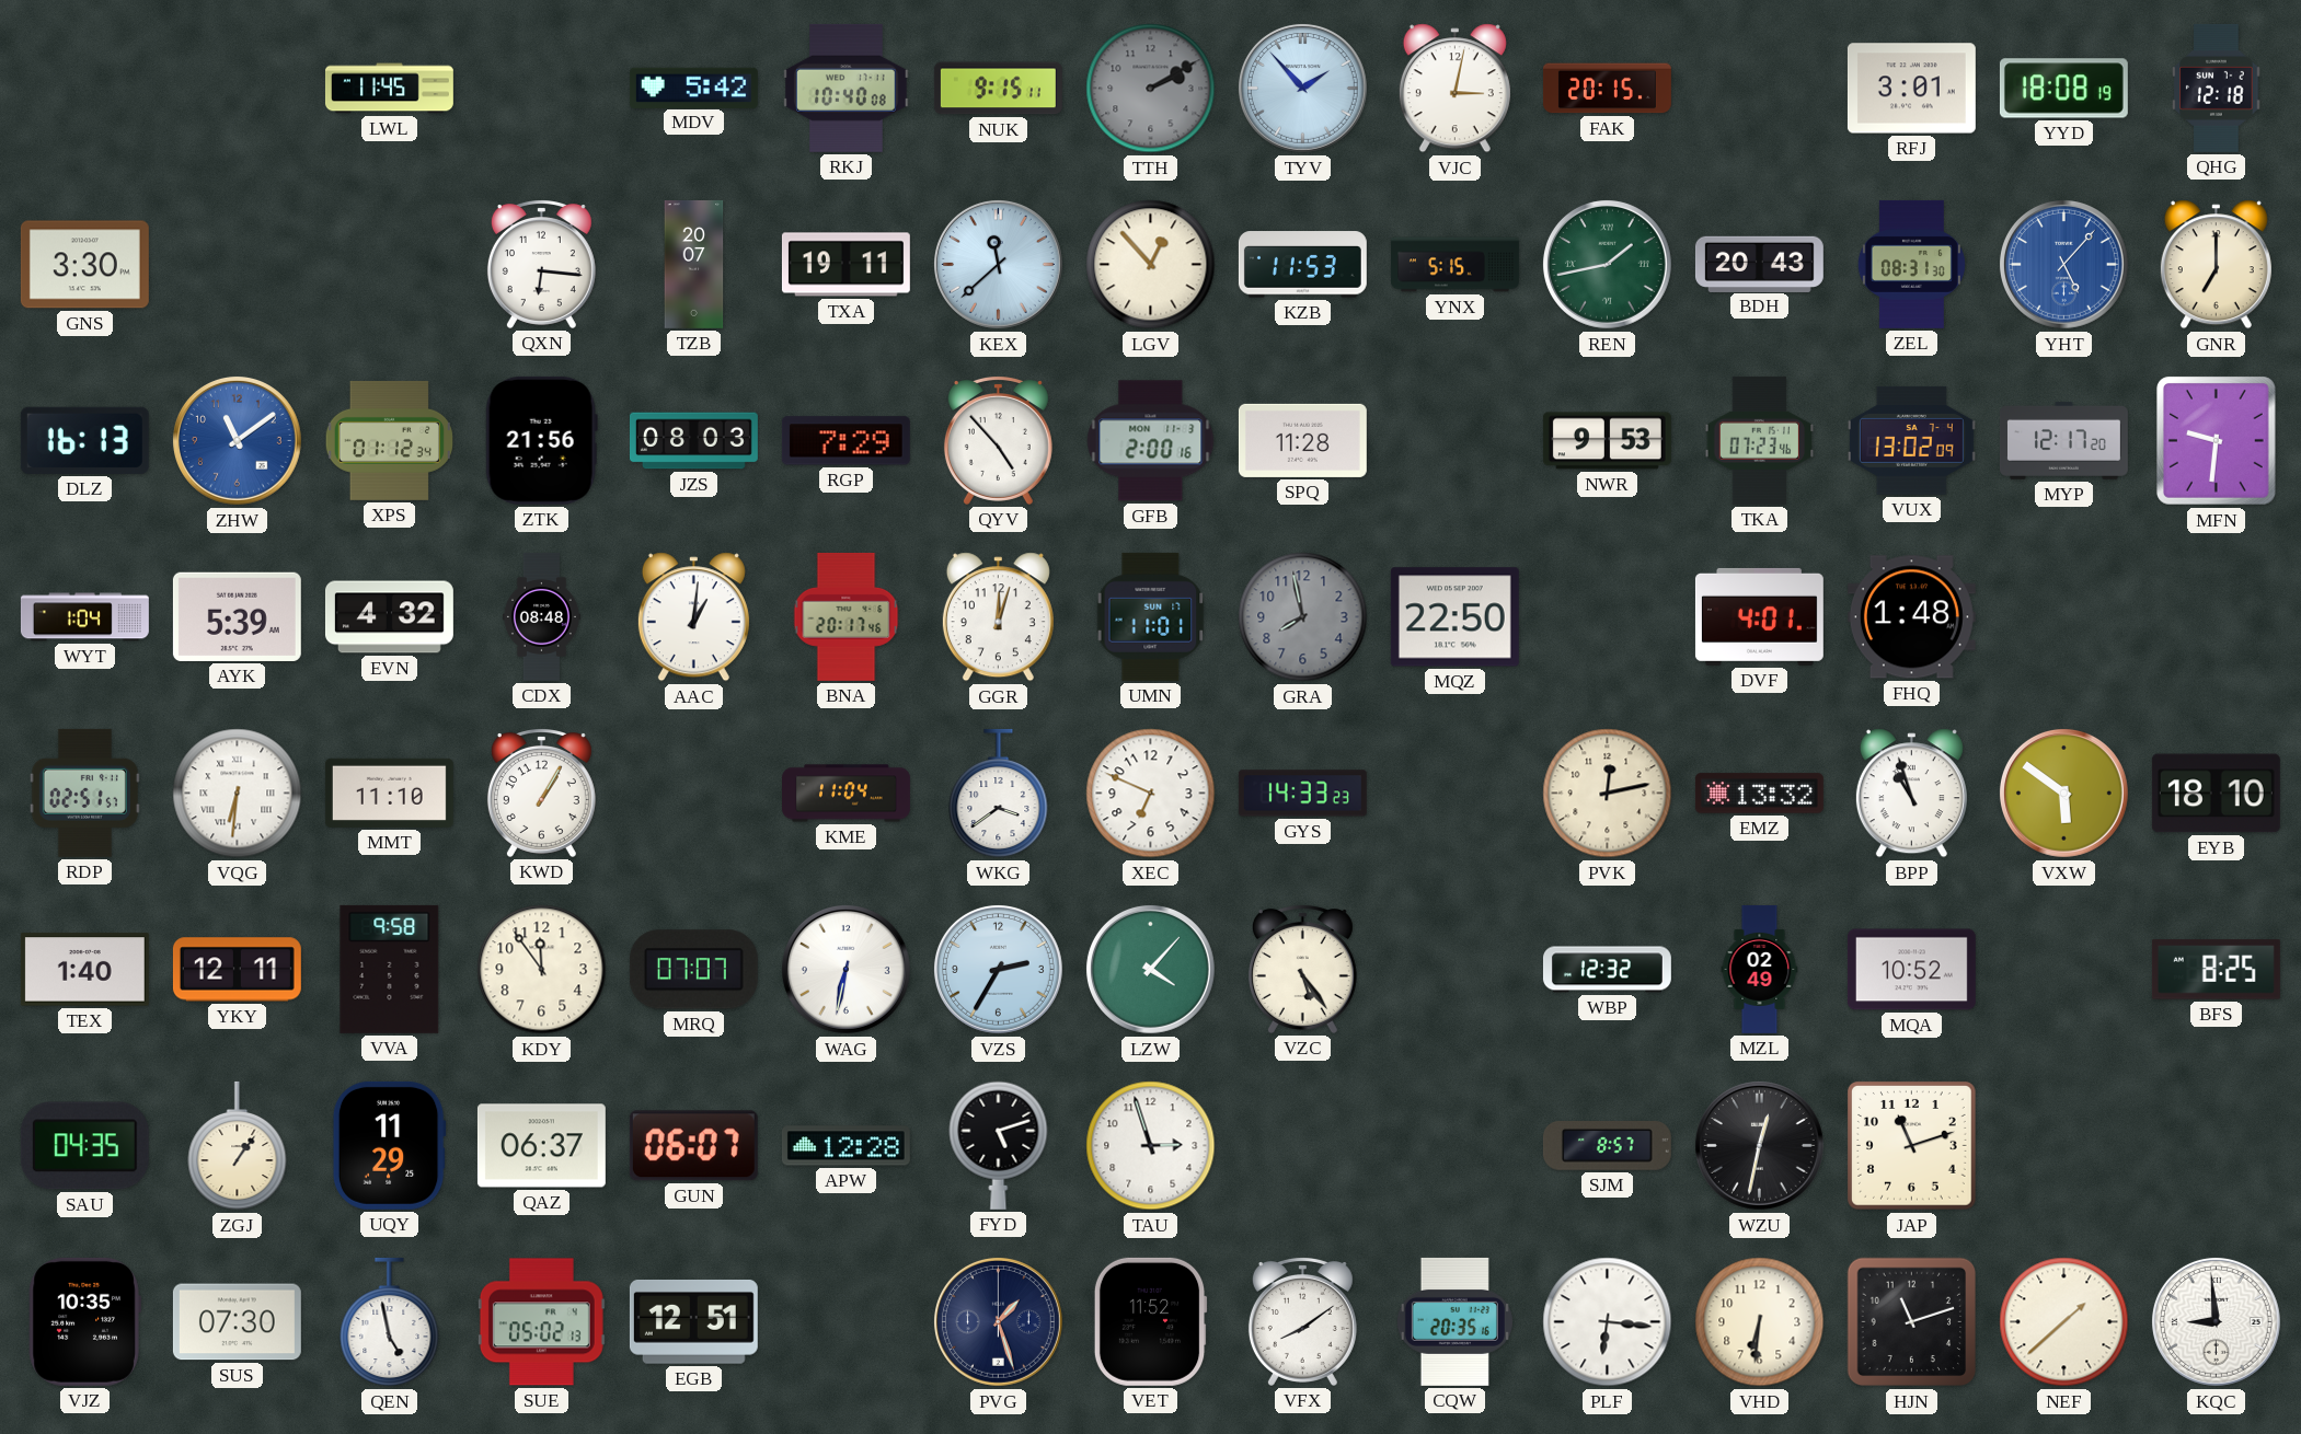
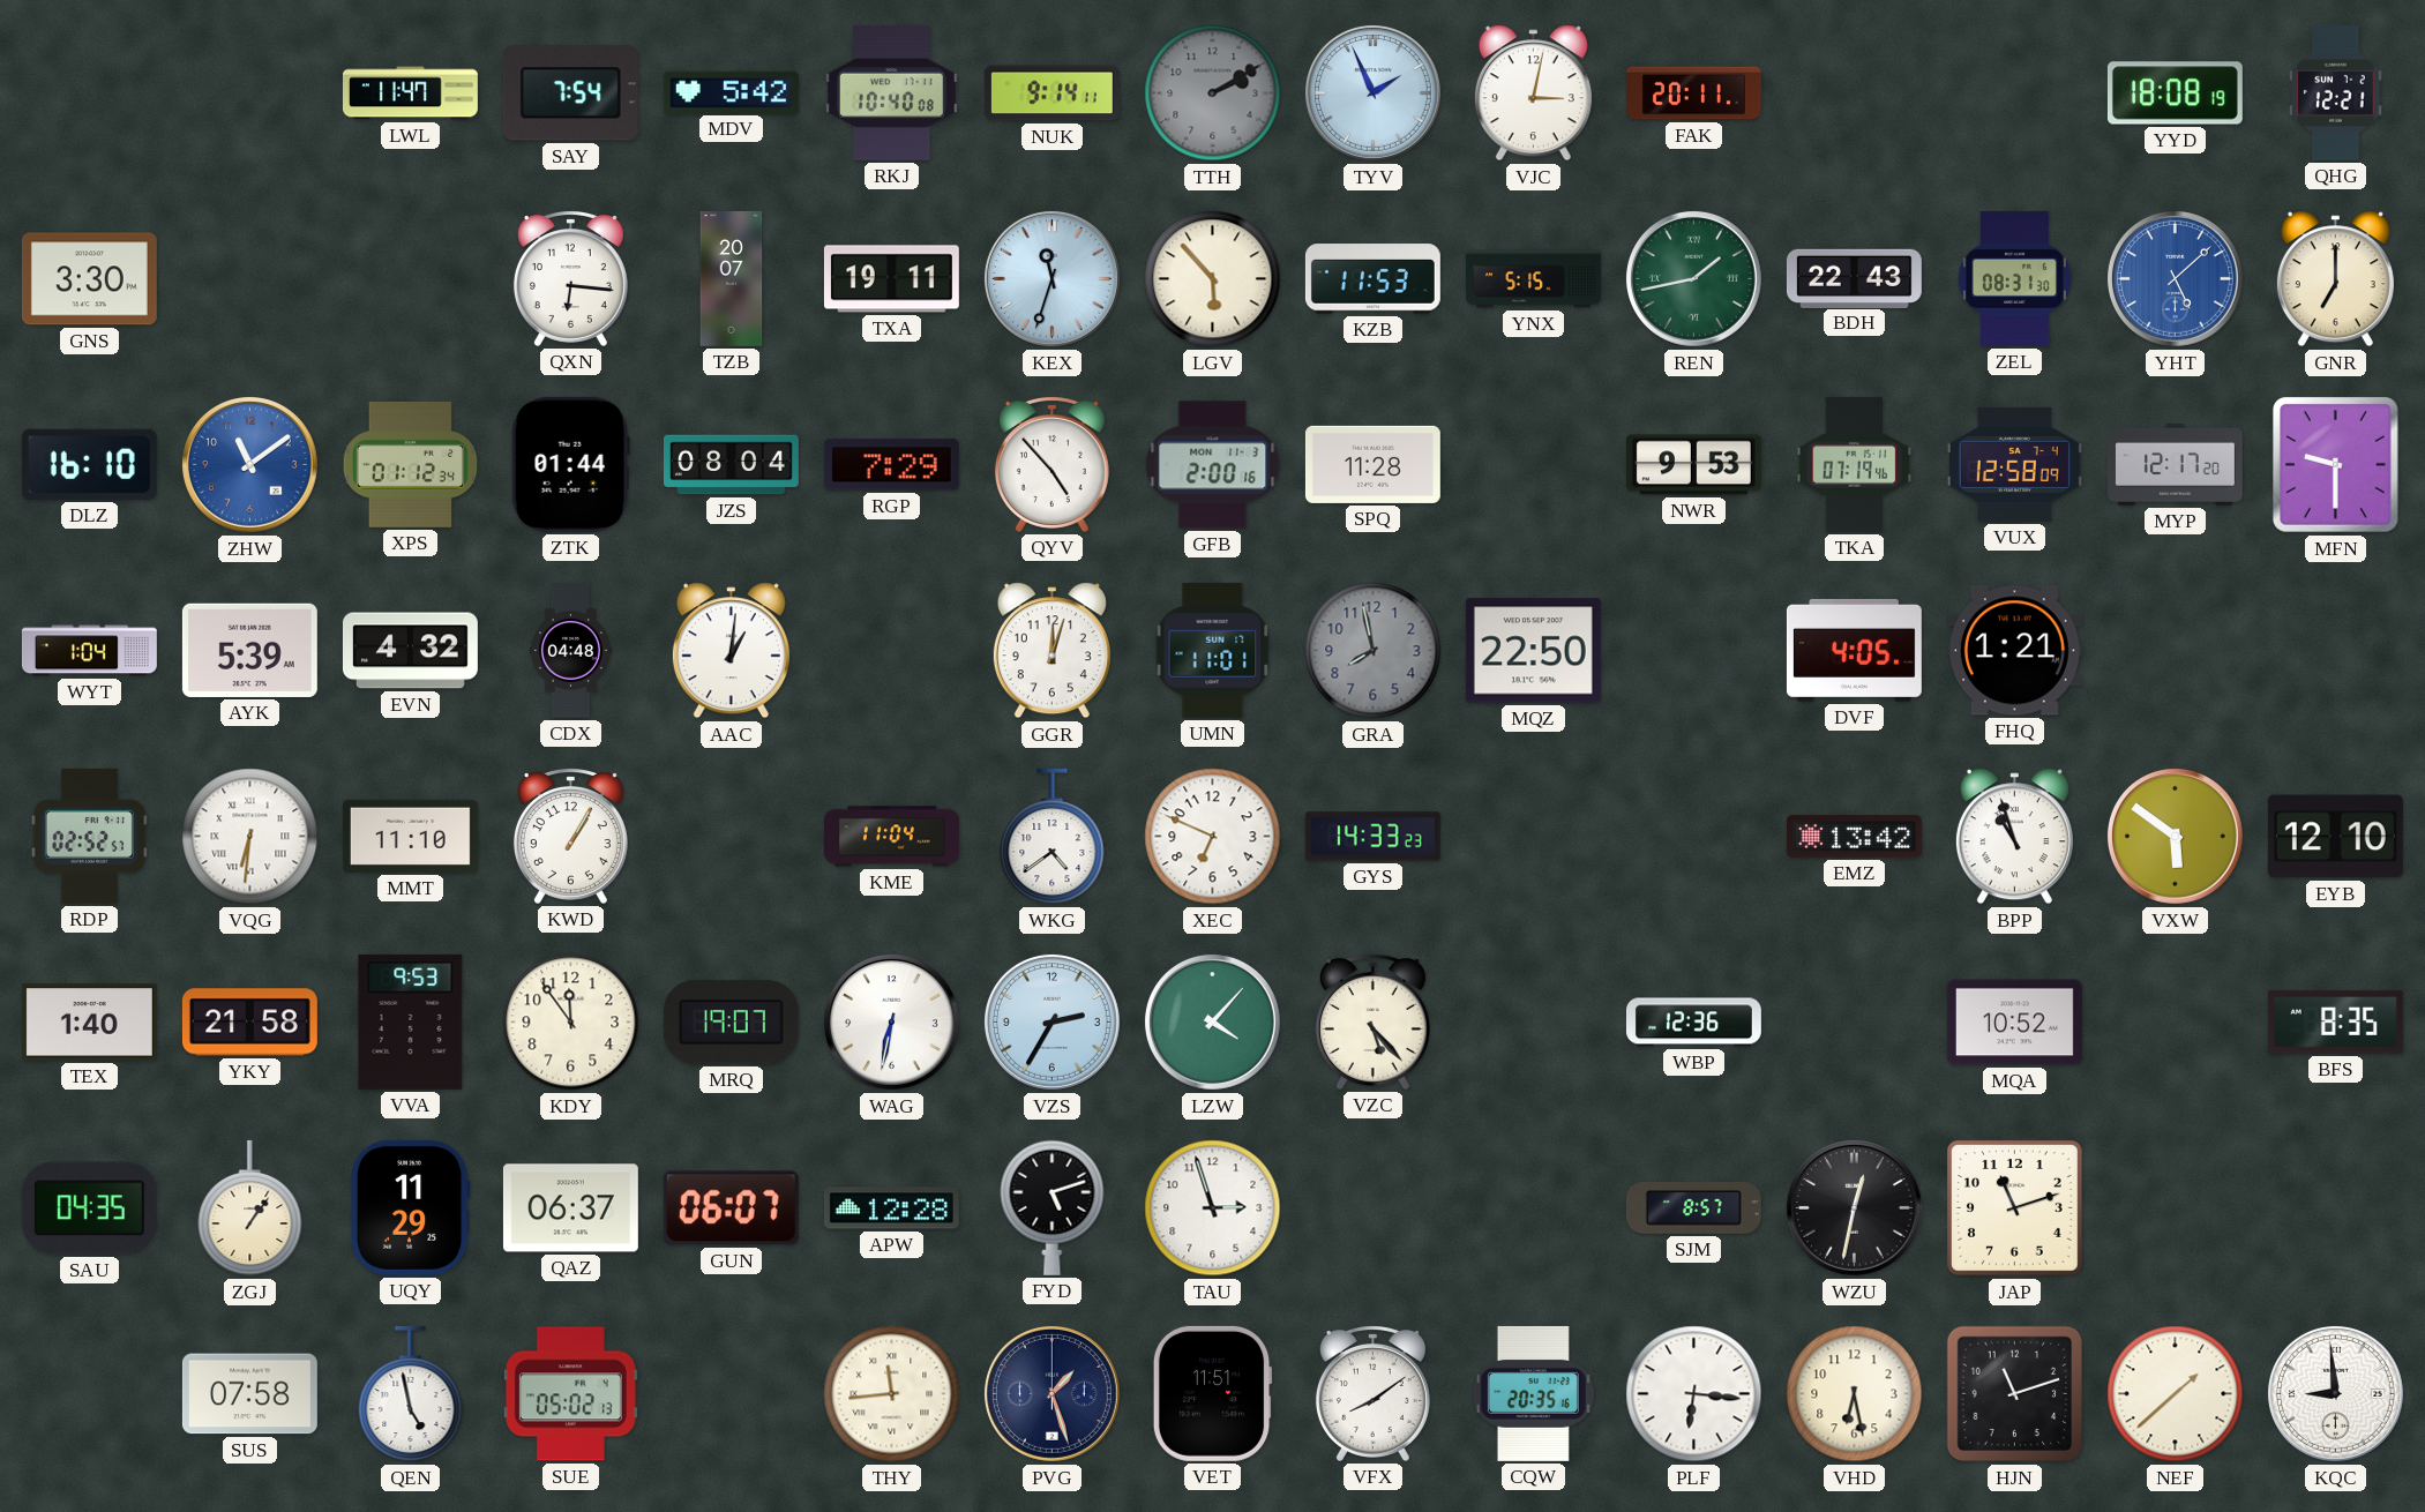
LWL: 11:45 -> 11:47 (410, 93)
SAY: none -> 7:54 (570, 93)
NUK: 9:15 -> 9:14 (1051, 93)
TYV: 1:53 -> 1:56 (1372, 92)
FAK: 20:15 -> 20:11 (1693, 93)
RFJ: 3:01 -> none (1911, 89)
QHG: 12:18 -> 12:21 (2336, 92)
KEX: 11:38 -> 11:33 (1051, 278)
LGV: 12:53 -> 5:53 (1213, 279)
BDH: 20:43 -> 22:43 (1854, 278)
YHT: 5:07 -> 5:08 (2175, 278)
DLZ: 16:13 -> 16:10 (89, 464)
ZTK: 21:56 -> 01:44 (570, 464)
JZS: 08:03 -> 08:04 (731, 465)
TKA: 07:23 -> 07:19 (1854, 464)
VUX: 13:02 -> 12:58 (2014, 464)
MFN: 9:31 -> 9:30 (2335, 465)
CDX: 08:48 -> 04:48 (570, 650)
BNA: 20:17 -> none (847, 616)
DVF: 4:01 -> 4:05 (1854, 650)
FHQ: 1:48 -> 1:21 (2014, 651)
RDP: 02:51 -> 02:52 (89, 836)
WKG: 3:39 -> 4:39 (1053, 837)
PVK: 12:13 -> none (1608, 794)
EMZ: 13:32 -> 13:42 (1854, 837)
EYB: 18:10 -> 12:10 (2335, 837)
YKY: 12:11 -> 21:58 (249, 1023)
VVA: 9:58 -> 9:53 (411, 1021)
MRQ: 07:07 -> 19:07 (731, 1023)
VZC: 5:24 -> 5:23 (1372, 1023)
WBP: 12:32 -> 12:36 (1693, 1023)
MZL: 02:49 -> none (1760, 969)
BFS: 8:25 -> 8:35 (2335, 1023)
VJZ: 10:35 -> none (84, 1321)
SUS: 07:30 -> 07:58 (249, 1394)
EGB: 12:51 -> none (693, 1321)
THY: none -> 11:44 (892, 1394)
VET: 11:52 -> 11:51 (1212, 1393)
VHD: 6:31 -> 6:28 (1855, 1394)
